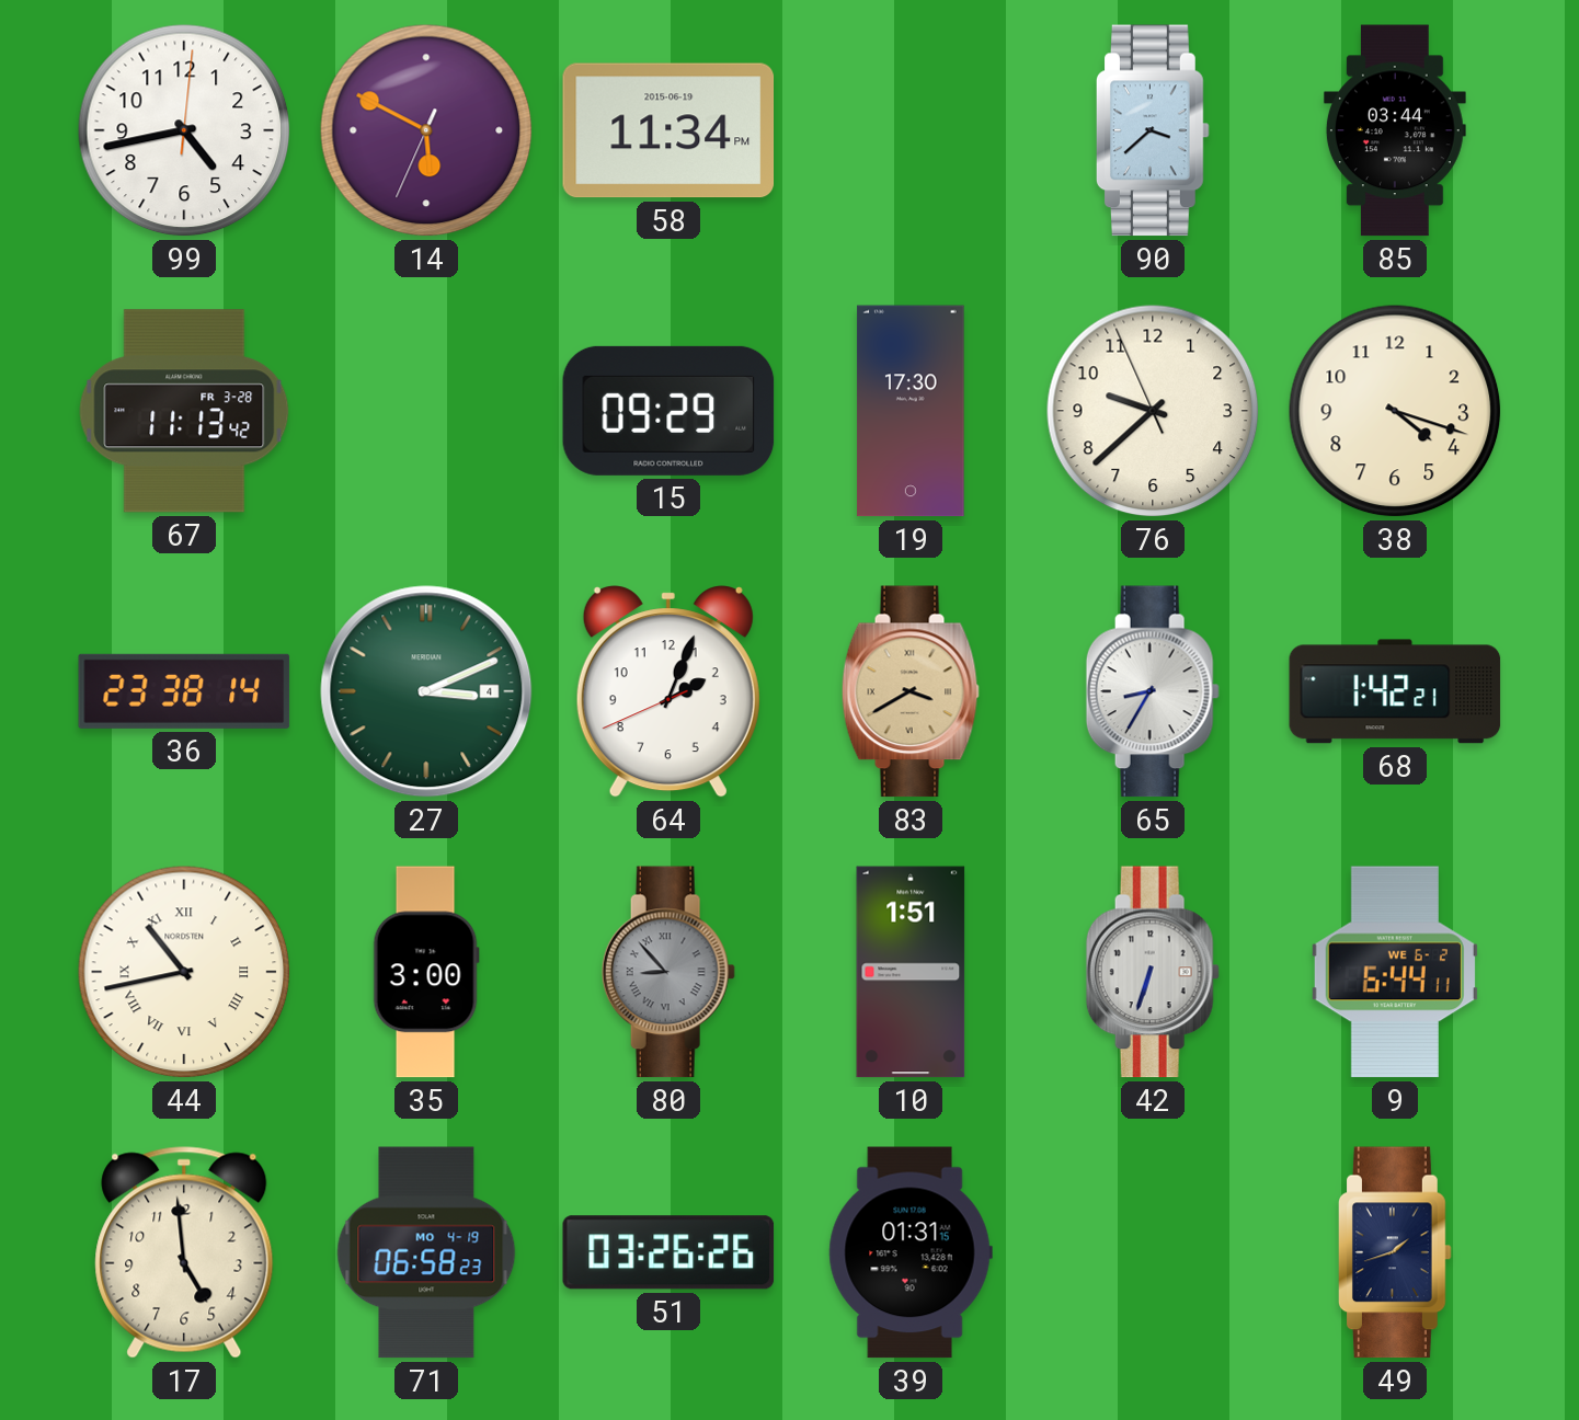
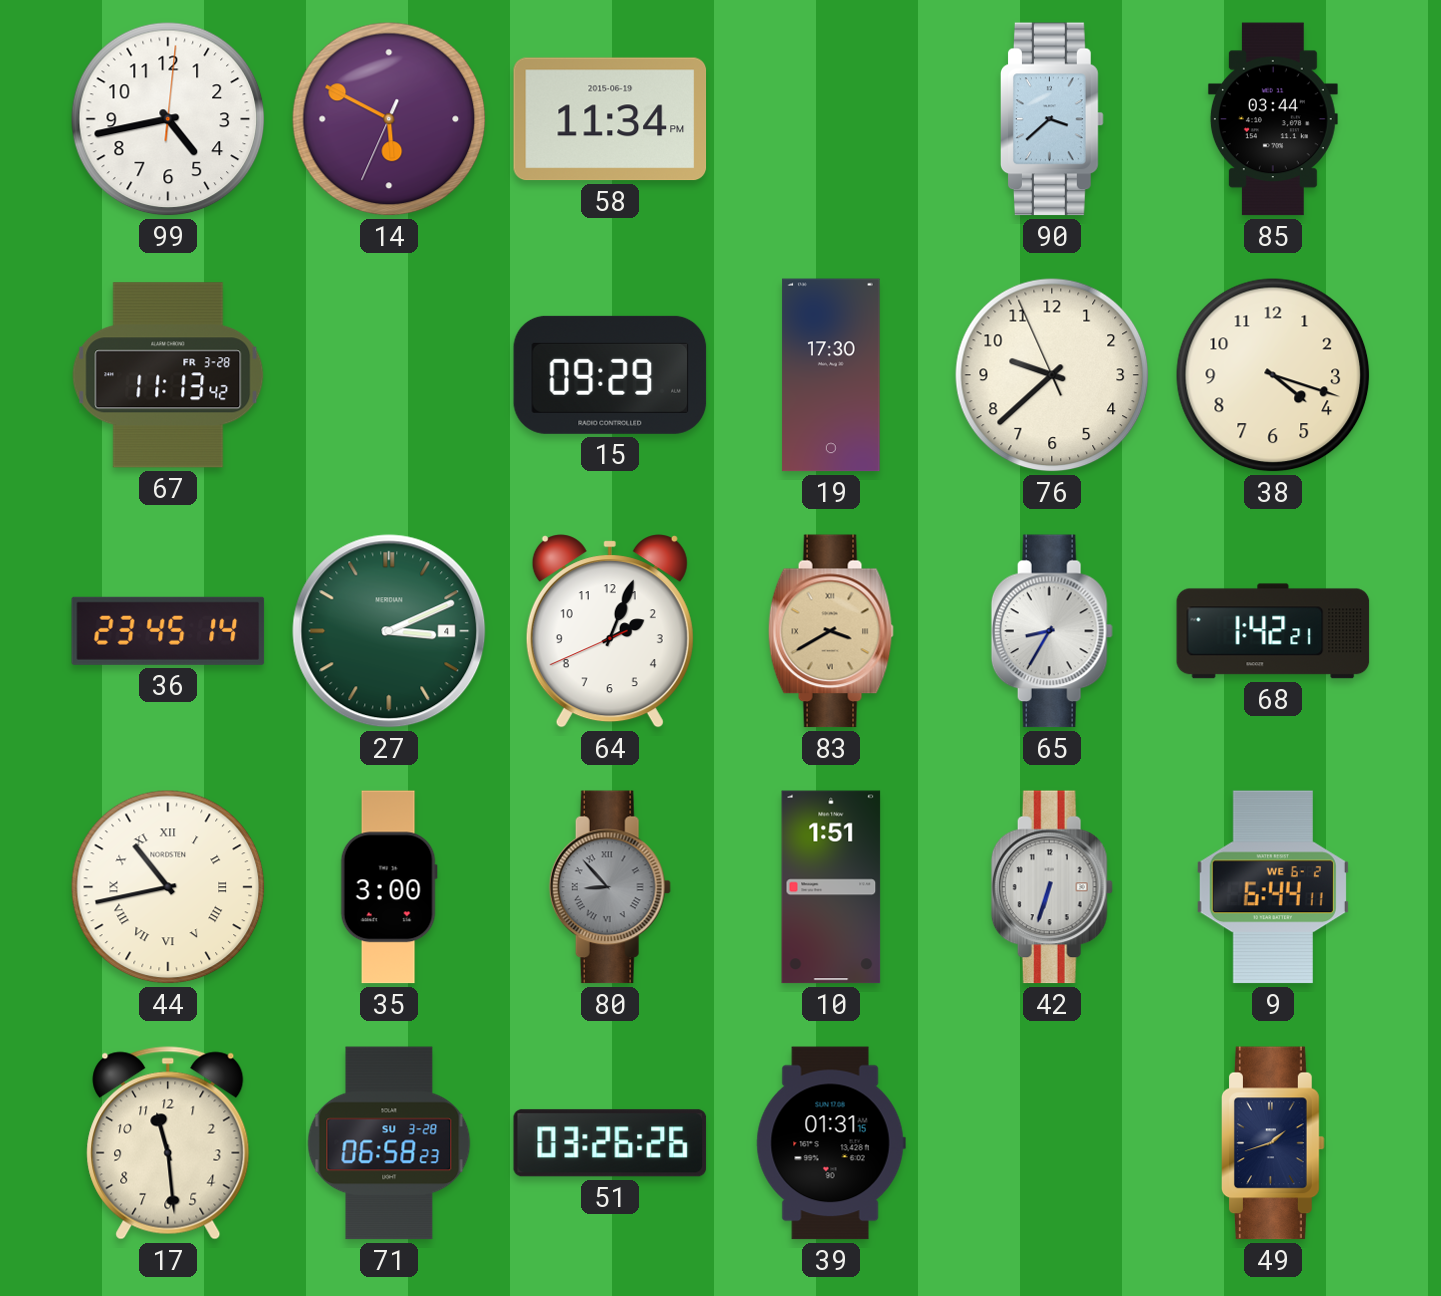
36: 23:38 -> 23:45 (168, 631)
17: 4:59 -> 11:29 (168, 1143)
71 date: MO 4-19 -> SU 3-28 (389, 1143)
